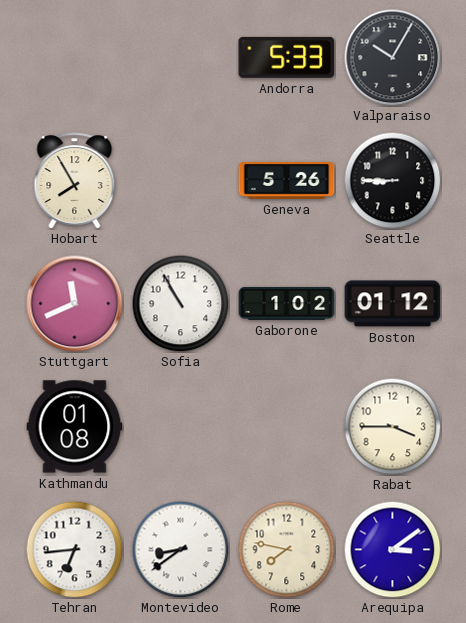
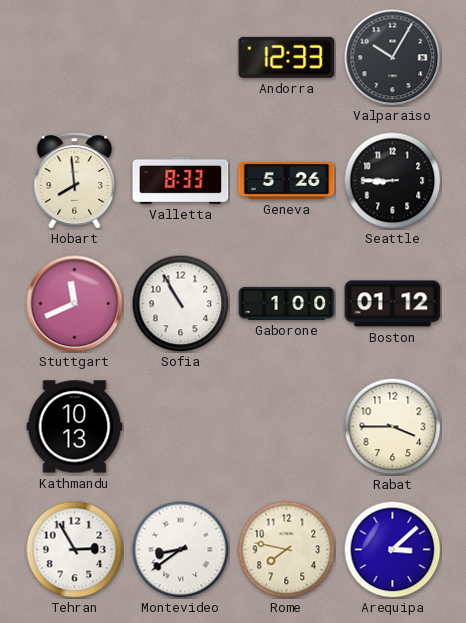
Andorra: 5:33 -> 12:33 (287, 57)
Hobart: 7:55 -> 7:59 (75, 181)
Valletta: none -> 8:33 (181, 180)
Gaborone: 1:02 -> 1:00 (287, 303)
Kathmandu: 01:08 -> 10:13 (75, 427)
Tehran: 6:44 -> 2:55 (74, 549)
Arequipa: 3:09 -> 3:08 (392, 549)
